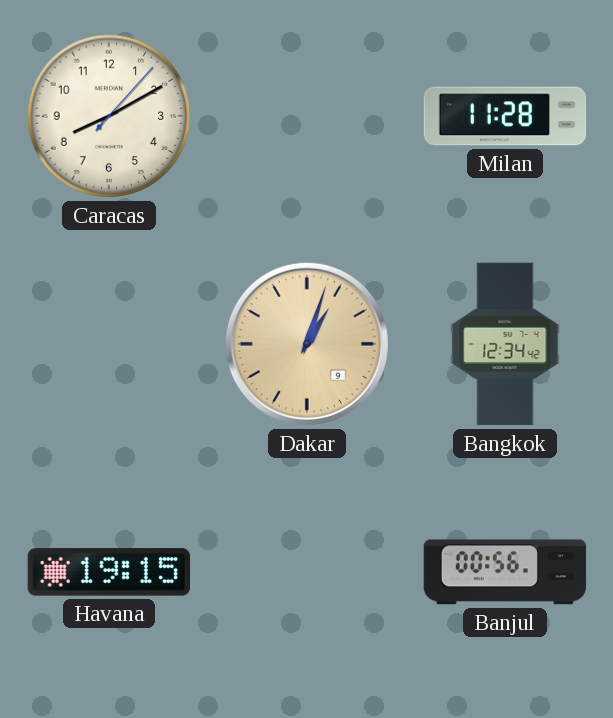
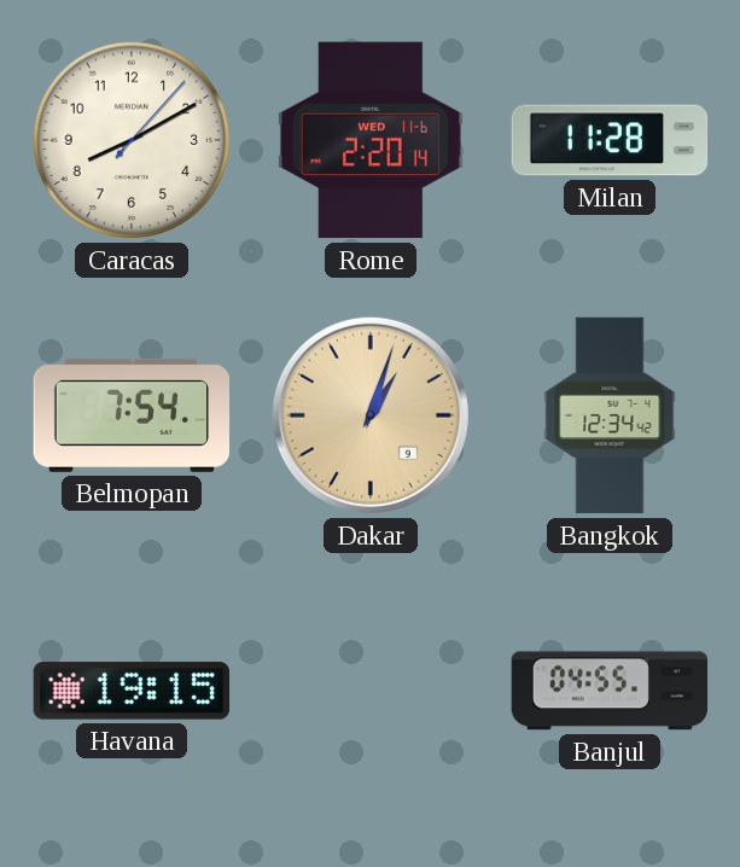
Rome: none -> 2:20 (371, 140)
Belmopan: none -> 7:54 (132, 415)
Banjul: 00:56 -> 04:55 (610, 691)
